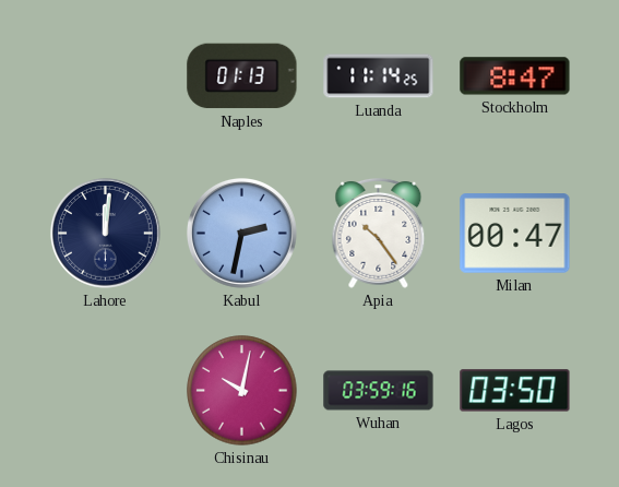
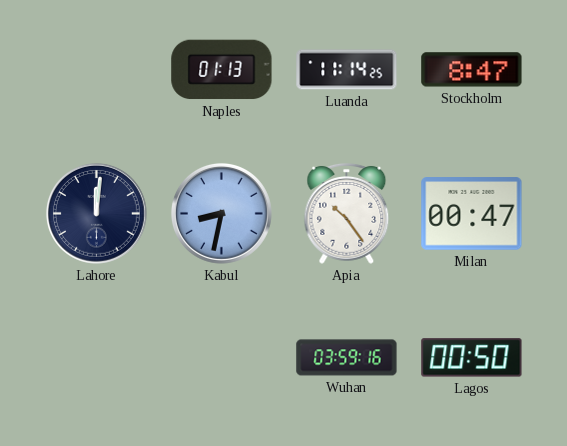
Kabul: 2:32 -> 8:32 (222, 214)
Chisinau: 10:02 -> none (242, 391)
Lagos: 03:50 -> 00:50 (472, 358)
